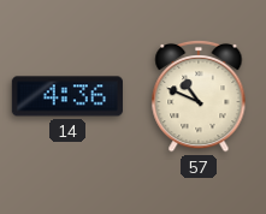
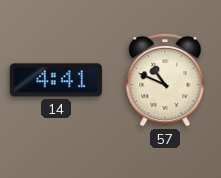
14: 4:36 -> 4:41 (56, 80)
